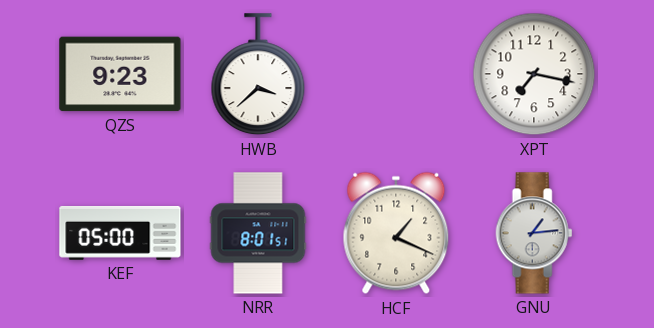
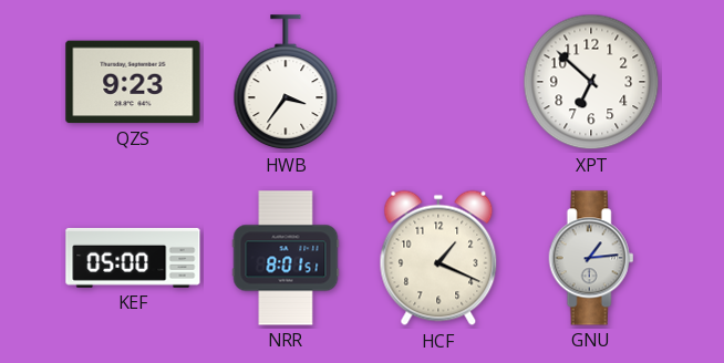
HWB: 3:38 -> 3:36 (286, 83)
XPT: 7:17 -> 6:52 (591, 82)
